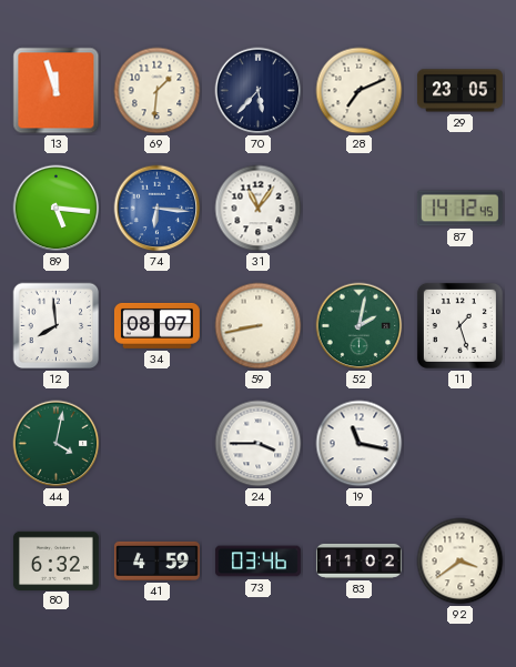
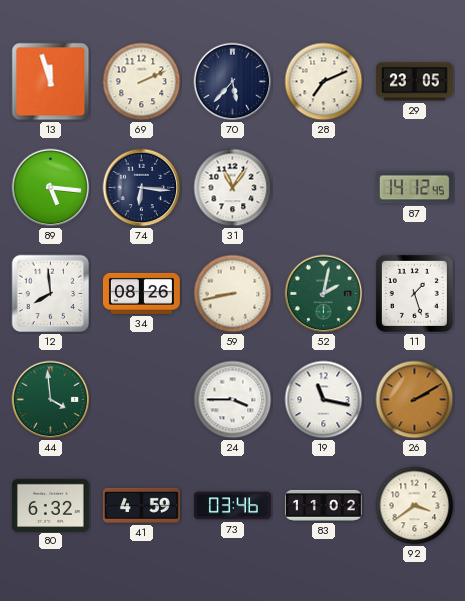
69: 1:31 -> 2:11 (142, 82)
74 dial: blue -> navy (142, 188)
34: 08:07 -> 08:26 (141, 293)
44: 4:02 -> 3:59 (51, 400)
26: none -> 2:10 (415, 400)
